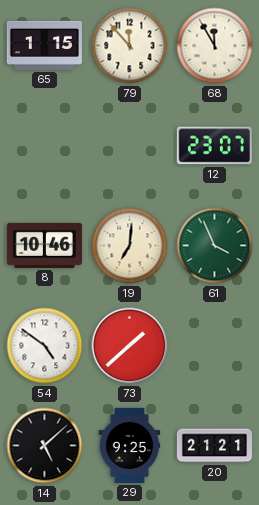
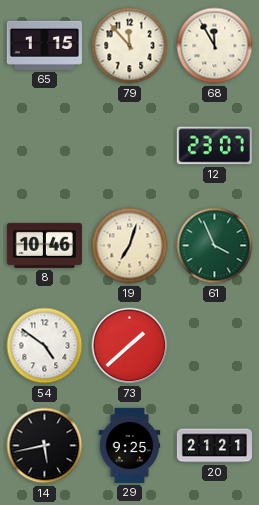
19: 7:01 -> 7:03 (130, 246)
14: 5:08 -> 5:43 (45, 446)
